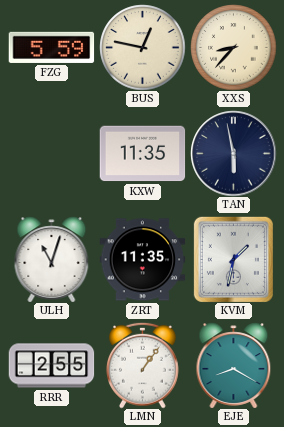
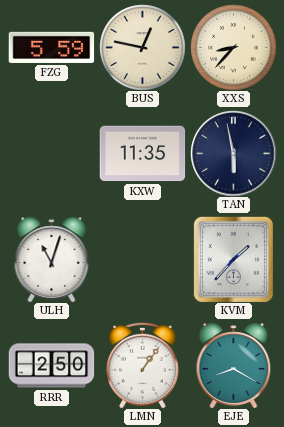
ZRT: 11:35 -> none (142, 260)
KVM: 1:32 -> 1:37 (233, 259)
RRR: 2:55 -> 2:50 (51, 366)
